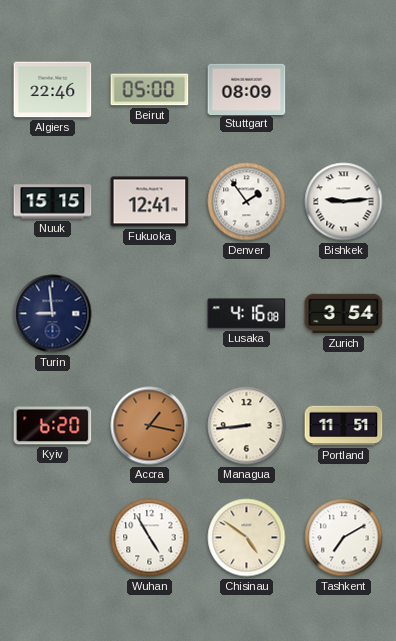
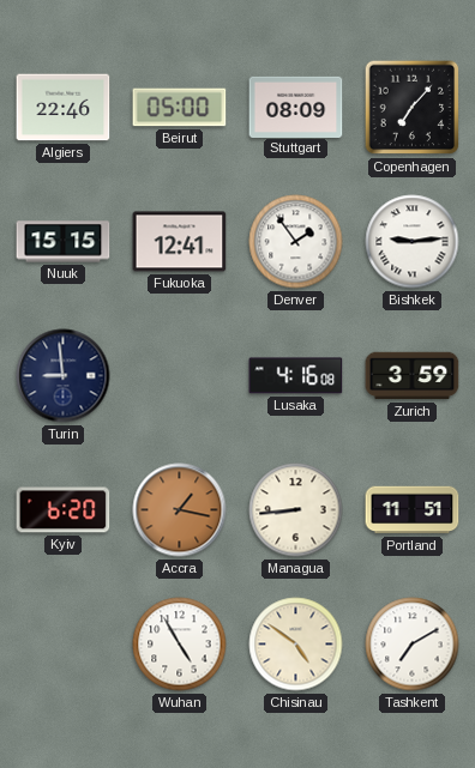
Copenhagen: none -> 7:07 (413, 108)
Zurich: 3:54 -> 3:59 (413, 376)
